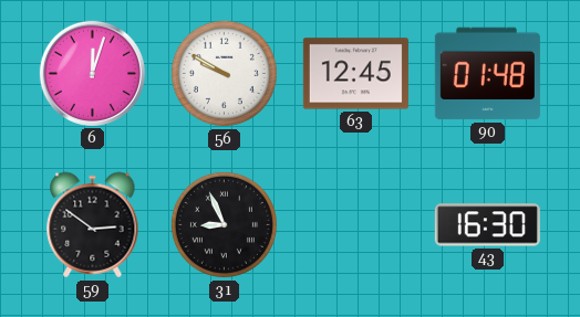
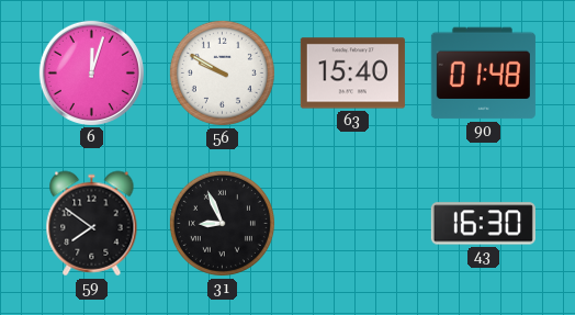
63: 12:45 -> 15:40 (352, 74)
59: 2:51 -> 7:51 (92, 224)
